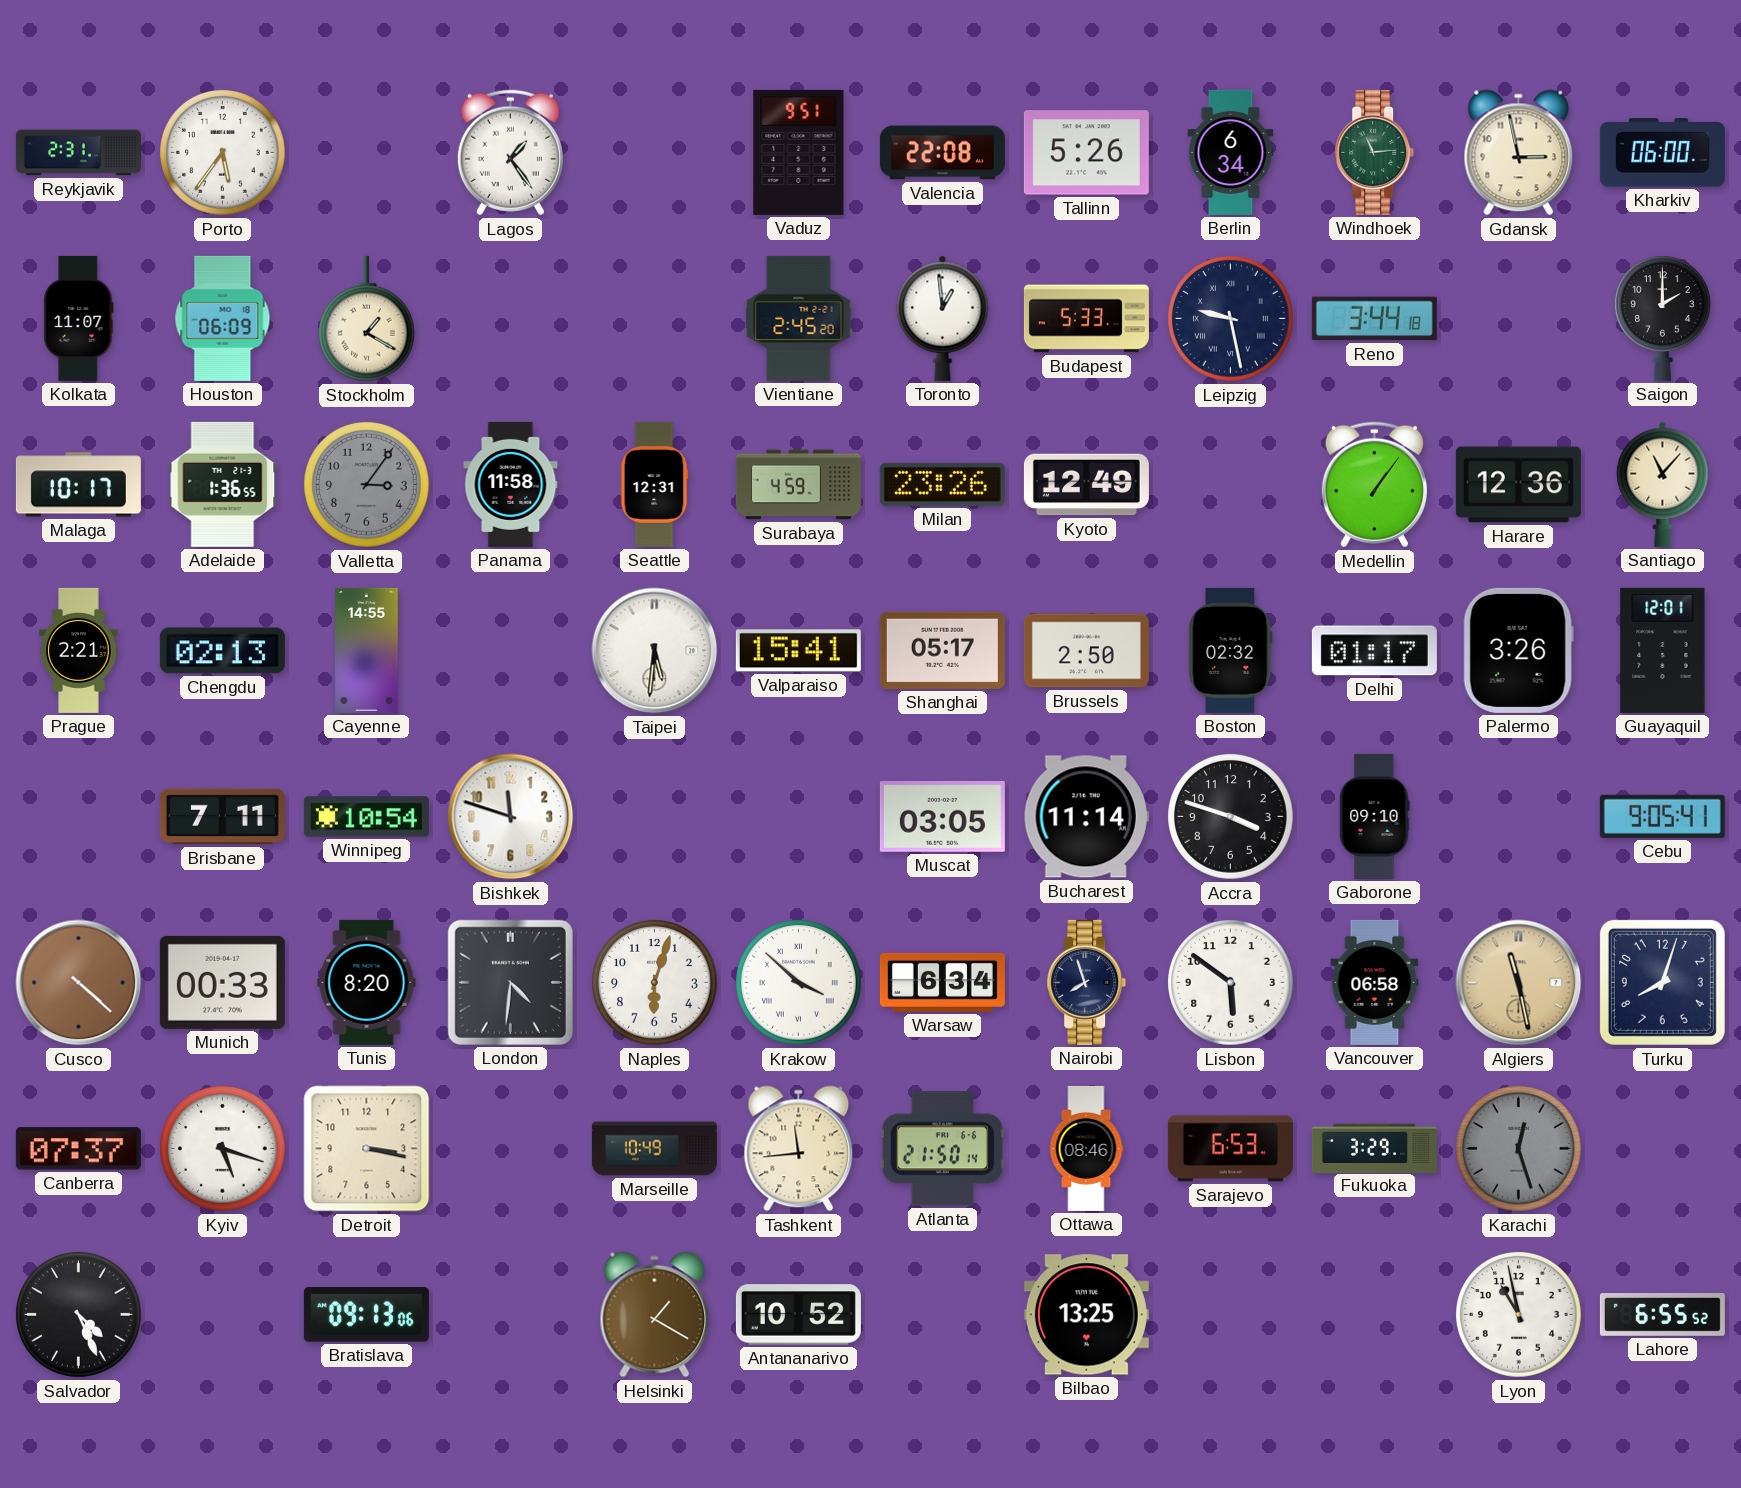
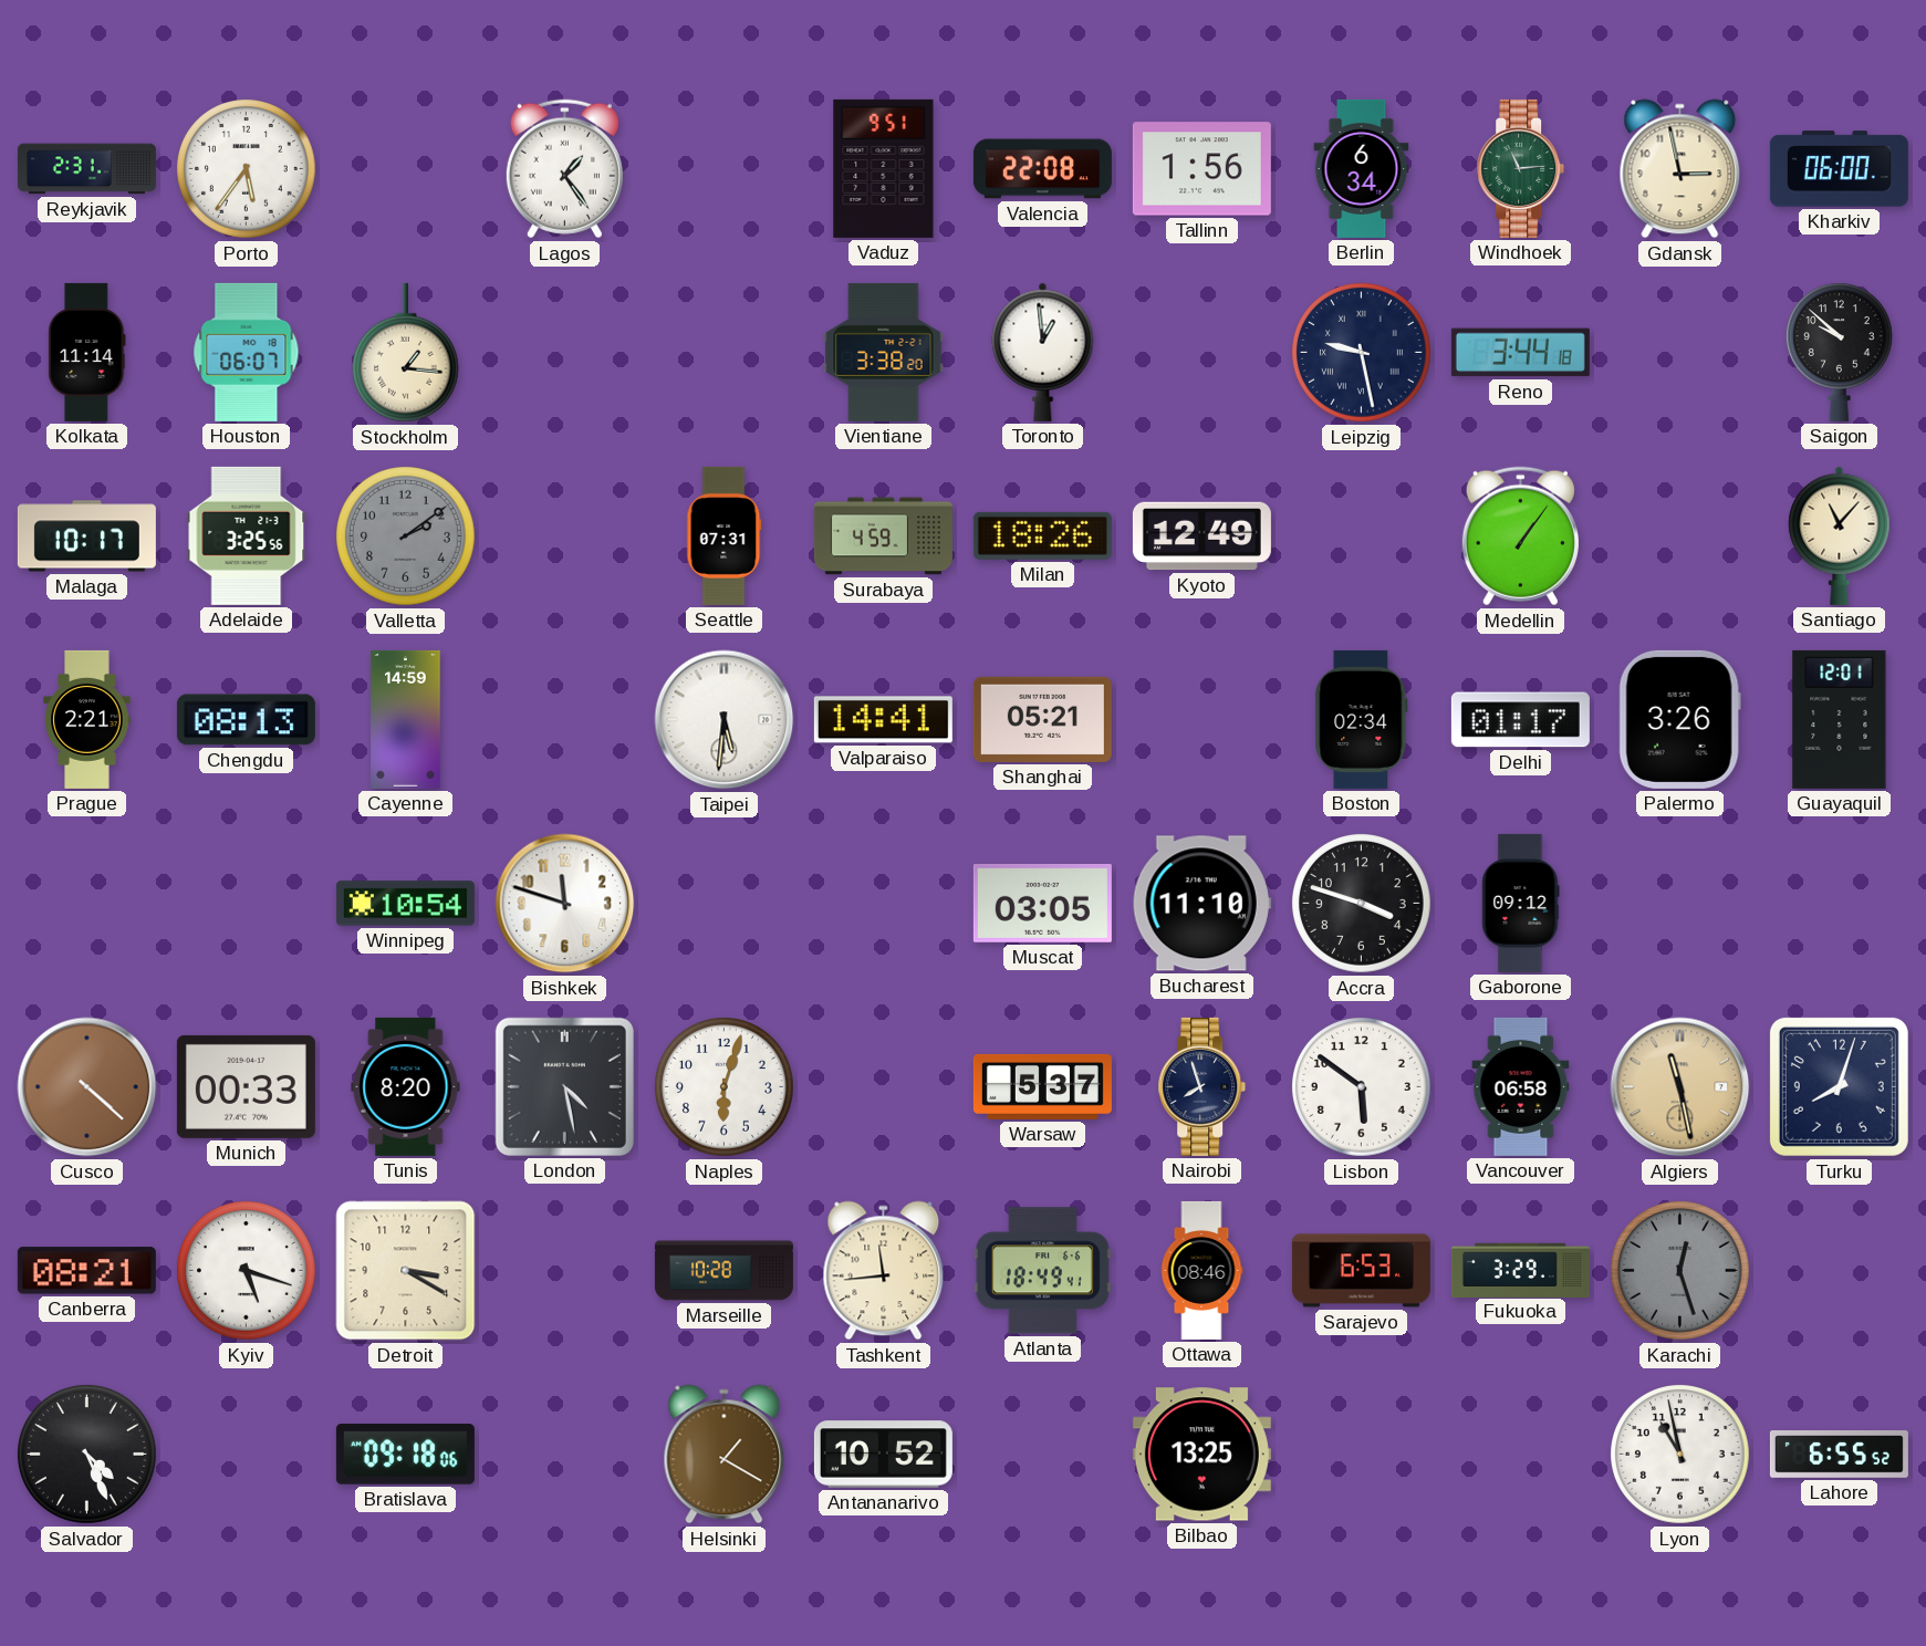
Tallinn: 5:26 -> 1:56 (1201, 169)
Kolkata: 11:07 -> 11:14 (87, 352)
Houston: 06:09 -> 06:07 (247, 352)
Stockholm: 1:20 -> 1:16 (405, 353)
Vientiane: 2:45 -> 3:38 (884, 352)
Budapest: 5:33 -> none (1086, 319)
Saigon: 2:00 -> 9:52 (1839, 352)
Adelaide: 1:36 -> 3:25 (247, 535)
Valletta: 3:06 -> 2:09 (406, 536)
Panama: 11:58 -> none (511, 484)
Seattle: 12:31 -> 07:31 (725, 535)
Milan: 23:26 -> 18:26 (1042, 535)
Harare: 12:36 -> none (1518, 485)
Chengdu: 02:13 -> 08:13 (246, 720)
Cayenne: 14:55 -> 14:59 (406, 719)
Valparaiso: 15:41 -> 14:41 (883, 720)
Shanghai: 05:17 -> 05:21 (1042, 719)
Brussels: 2:50 -> none (1086, 651)
Boston: 02:32 -> 02:34 (1362, 719)
Brisbane: 7:11 -> none (222, 817)
Bucharest: 11:14 -> 11:10 (1201, 904)
Gaborone: 09:10 -> 09:12 (1521, 903)
Cebu: 9:05 -> none (1662, 816)
London: 4:31 -> 4:28 (564, 1086)
Krakow: 3:52 -> none (799, 983)
Warsaw: 6:34 -> 5:37 (1042, 1086)
Canberra: 07:37 -> 08:21 (86, 1271)
Detroit: 3:17 -> 3:20 (406, 1271)
Marseille: 10:49 -> 10:28 (723, 1271)
Atlanta: 21:50 -> 18:49 (1042, 1271)
Bratislava: 09:13 -> 09:18 (405, 1455)
